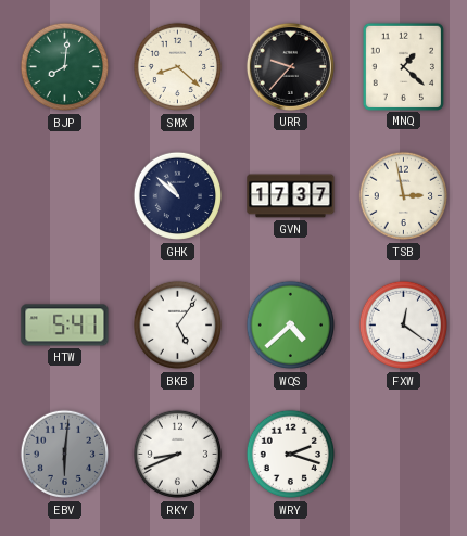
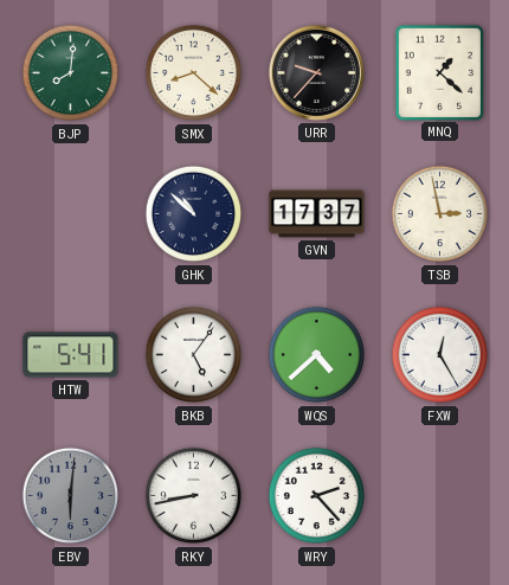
FXW: 12:21 -> 12:25 (440, 355)
RKY: 8:41 -> 8:43 (194, 496)
WRY: 2:18 -> 2:23 (317, 496)
